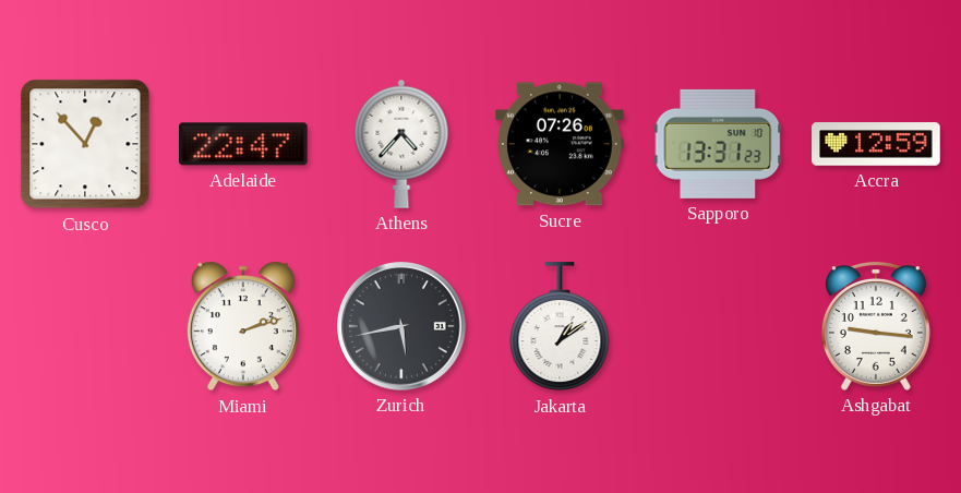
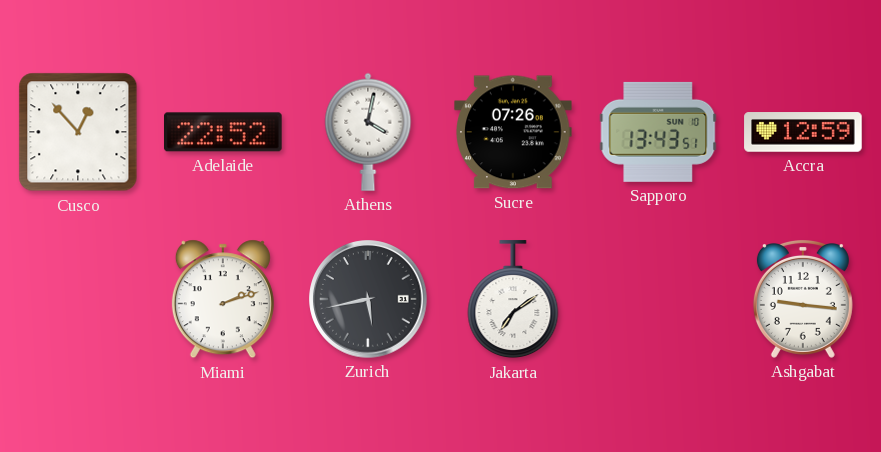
Adelaide: 22:47 -> 22:52 (224, 132)
Athens: 4:37 -> 4:02 (368, 132)
Sapporo: 13:31 -> 13:43 (658, 132)
Jakarta: 1:09 -> 7:09 (513, 300)
